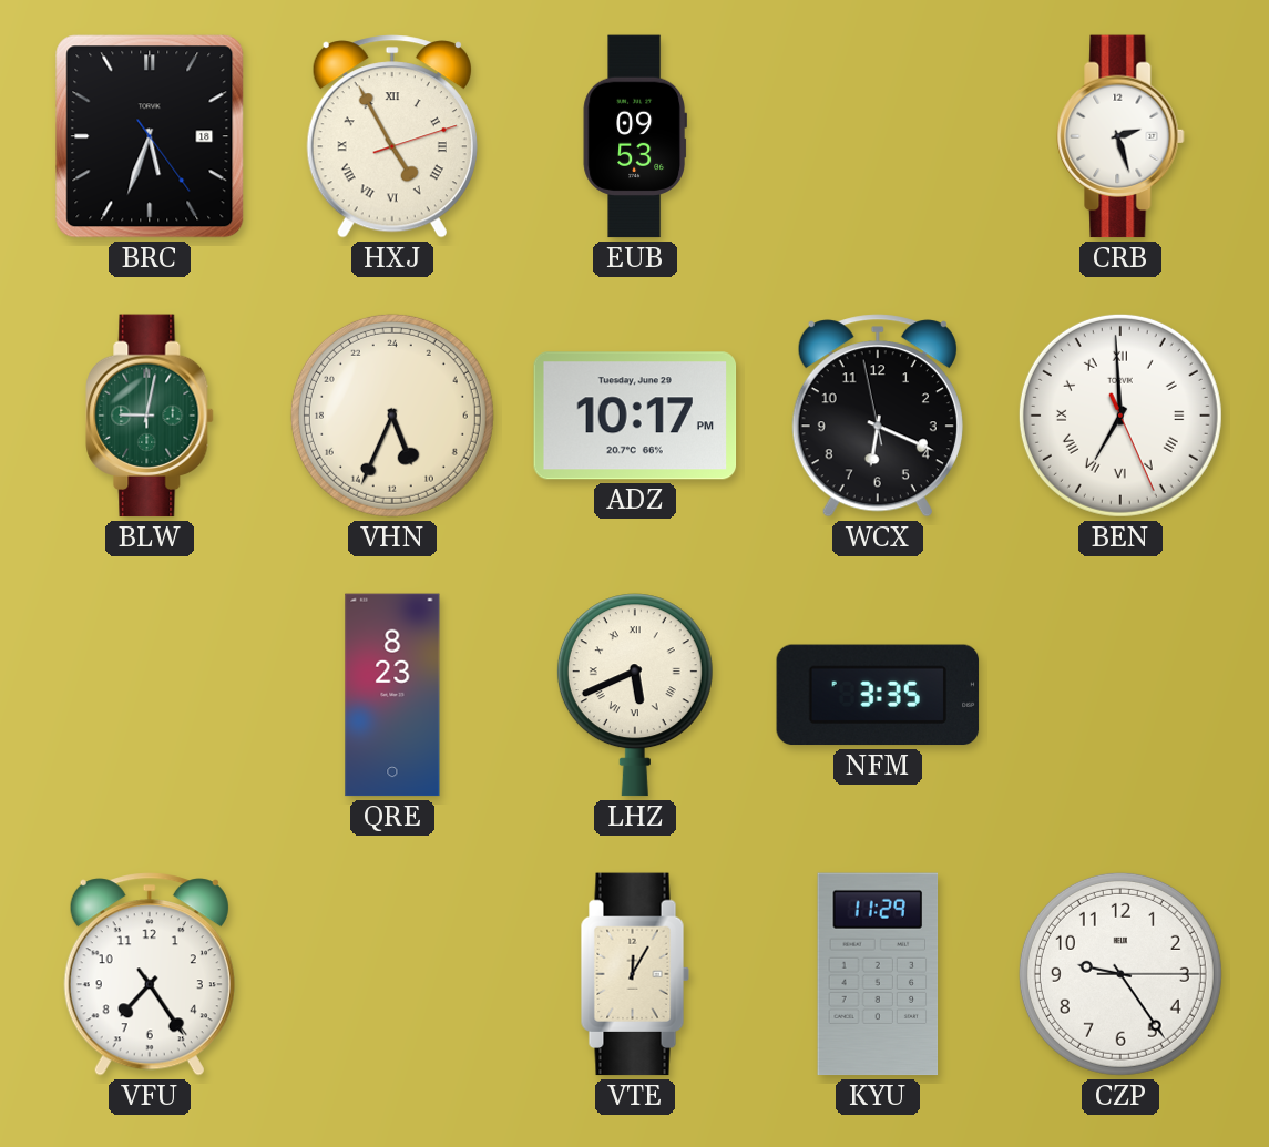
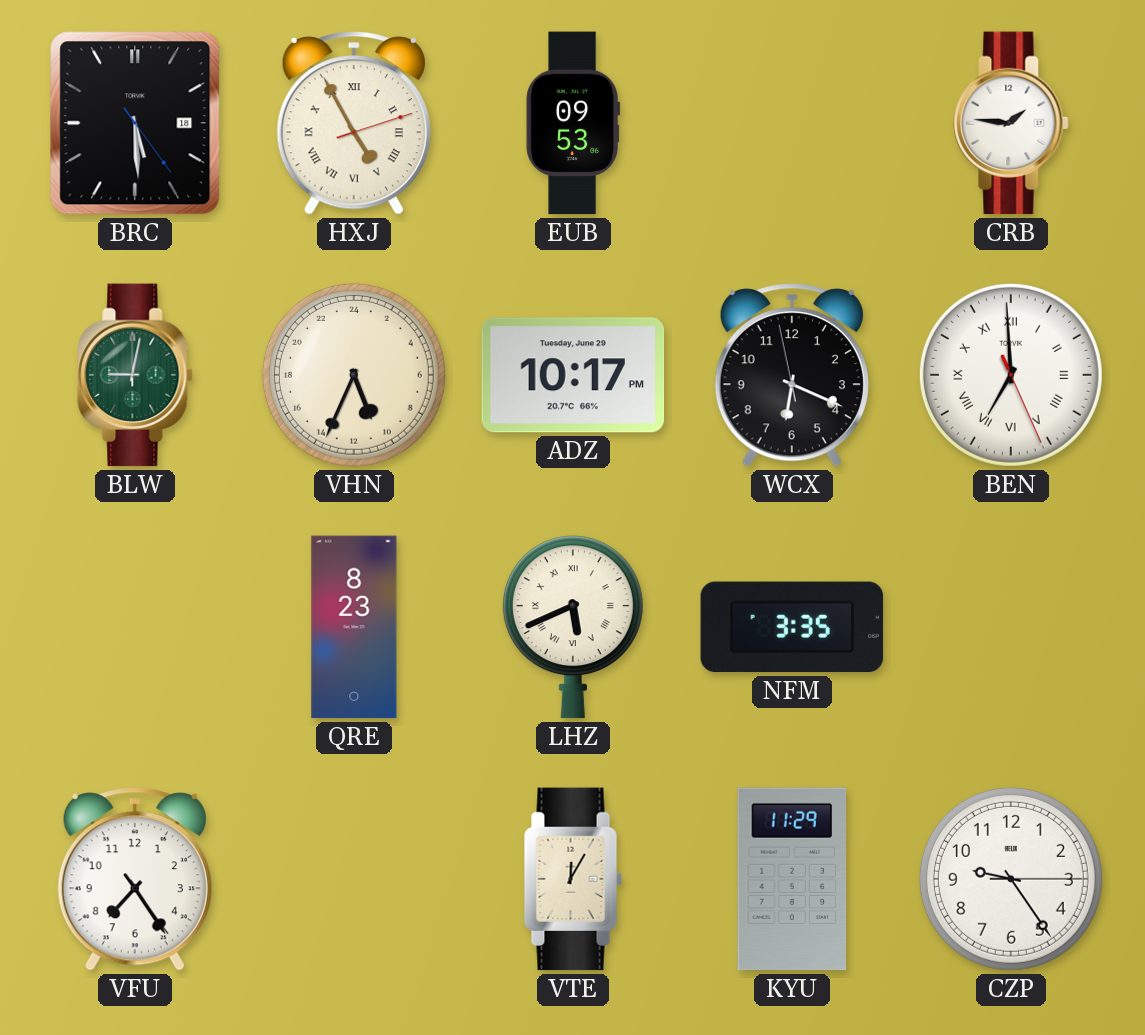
BRC: 5:33 -> 5:29 (135, 123)
CRB: 2:27 -> 1:46 (1011, 123)
